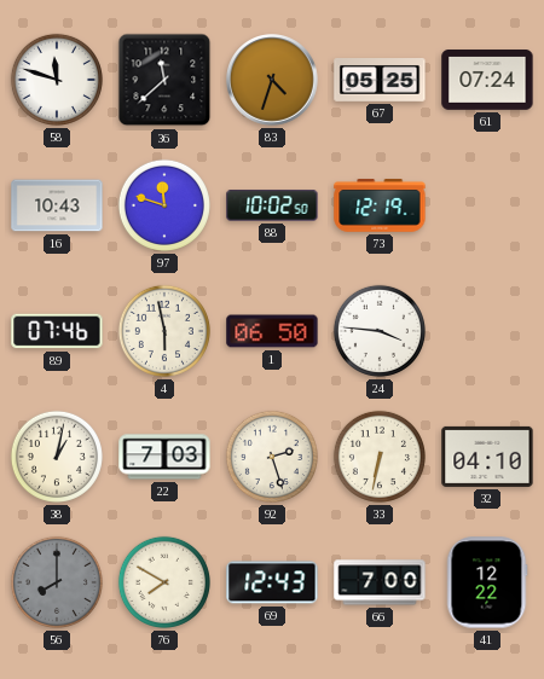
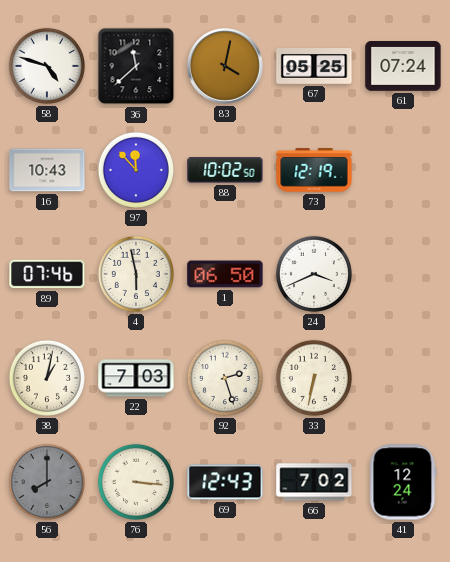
58: 11:48 -> 4:48 (47, 66)
83: 4:33 -> 4:02 (226, 67)
97: 11:48 -> 11:53 (136, 170)
24: 3:46 -> 3:41 (314, 274)
32: 04:10 -> none (487, 457)
76: 7:50 -> 3:16 (136, 482)
66: 7:00 -> 7:02 (314, 482)
41: 12:22 -> 12:24 (403, 482)
